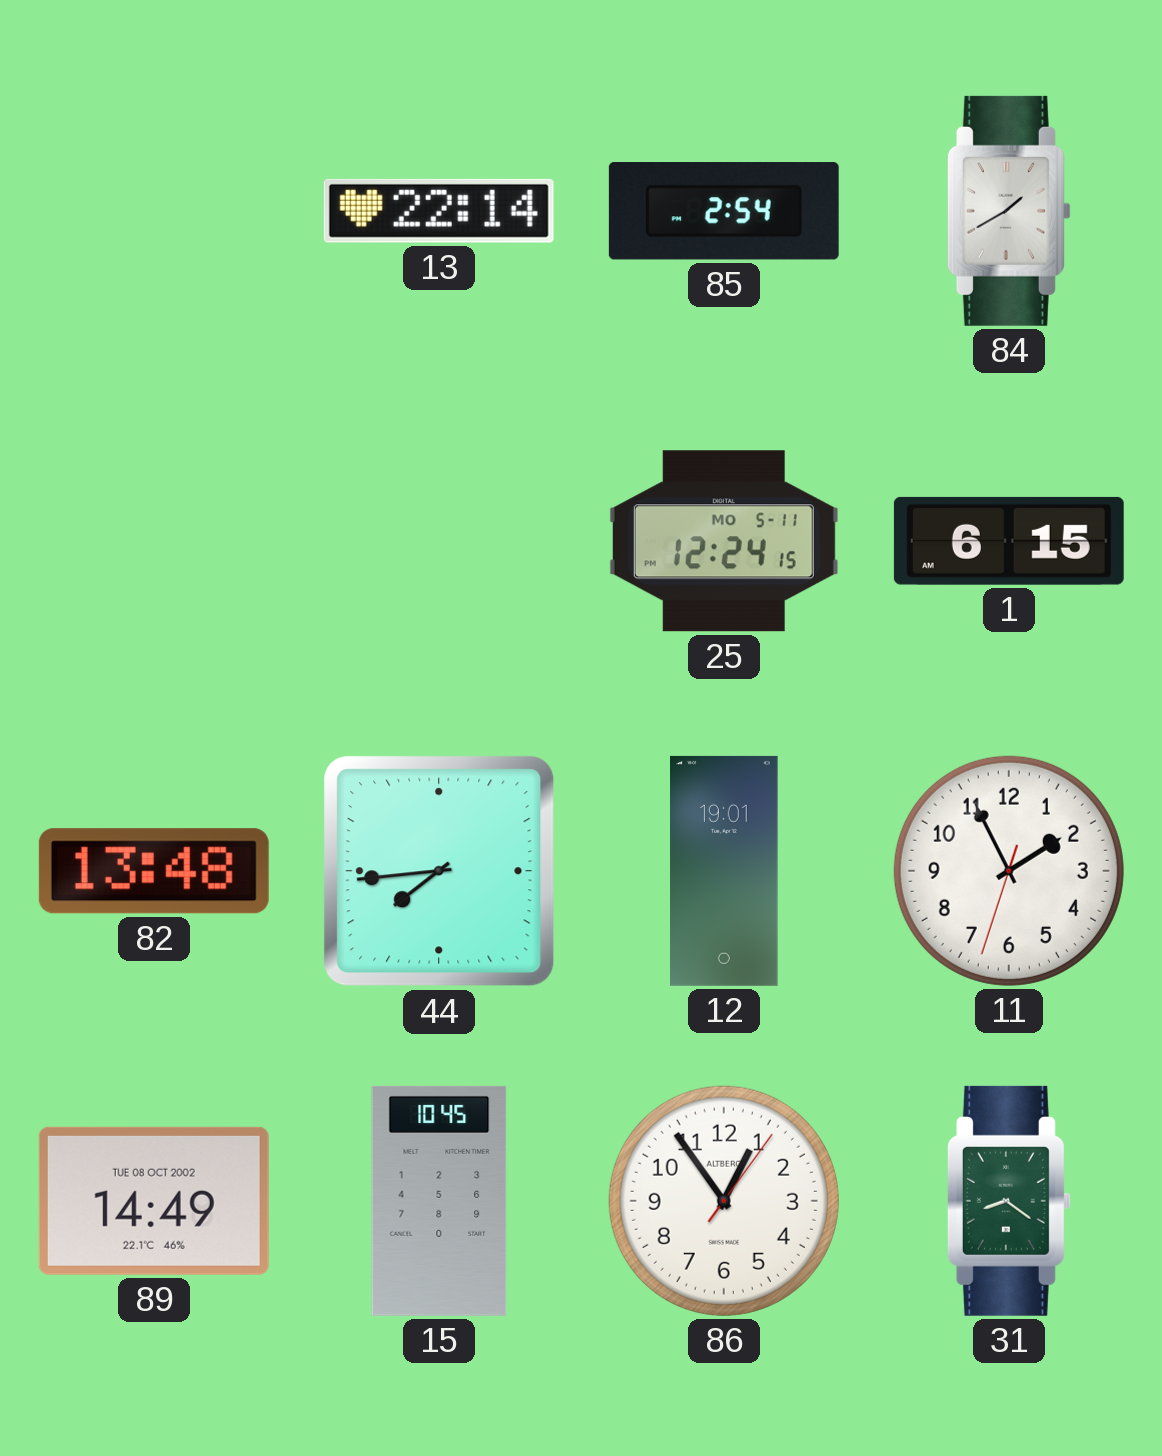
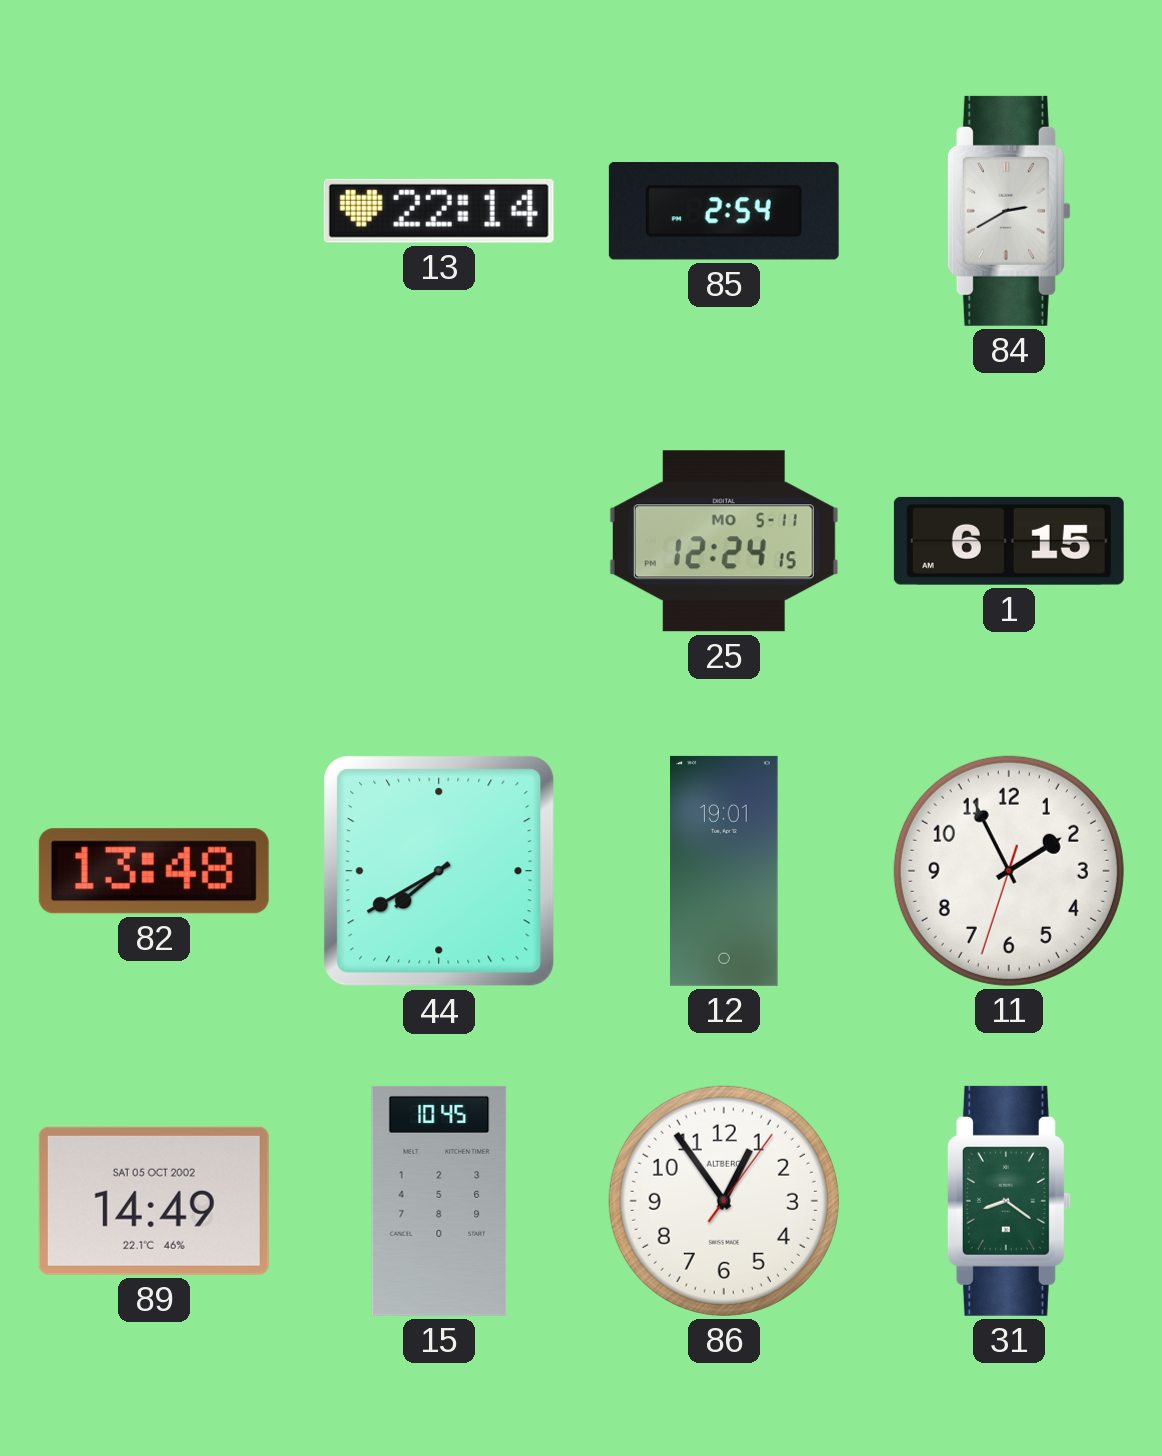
84: 1:40 -> 2:40 (1009, 211)
44: 7:44 -> 7:40 (439, 871)
89 date: TUE 08 OCT 2002 -> SAT 05 OCT 2002 (154, 1201)
